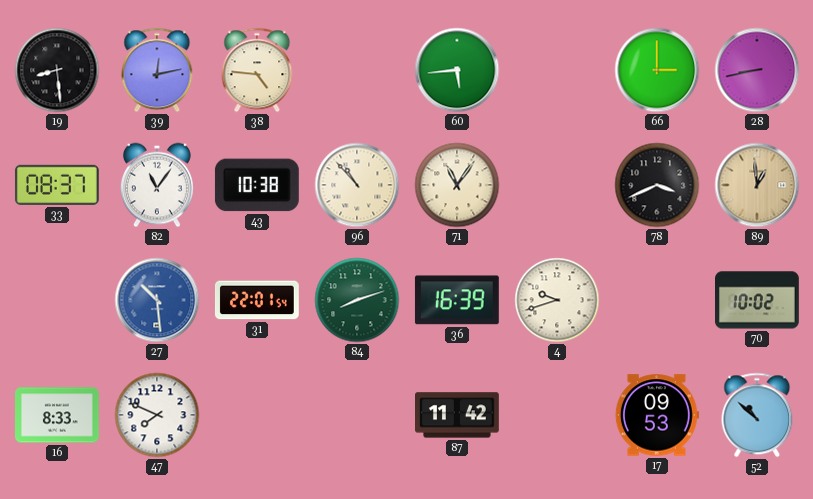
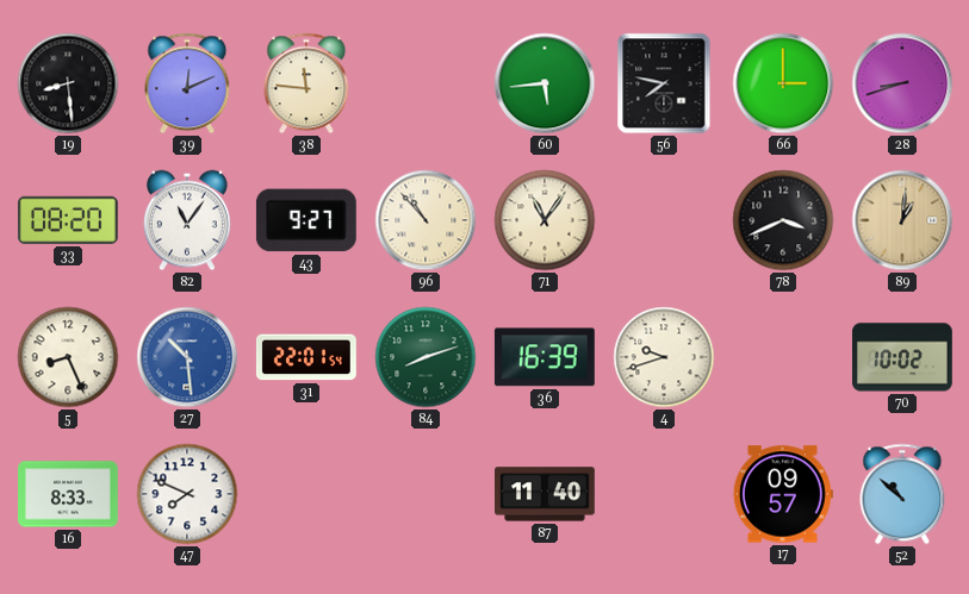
39: 12:13 -> 12:11 (187, 83)
38: 4:46 -> 11:46 (306, 83)
56: none -> 7:47 (664, 83)
28: 8:43 -> 8:42 (902, 83)
33: 08:37 -> 08:20 (68, 220)
43: 10:38 -> 9:27 (306, 220)
89: 12:59 -> 1:01 (902, 220)
5: none -> 8:26 (68, 357)
87: 11:42 -> 11:40 (546, 494)
17: 09:53 -> 09:57 (783, 494)
